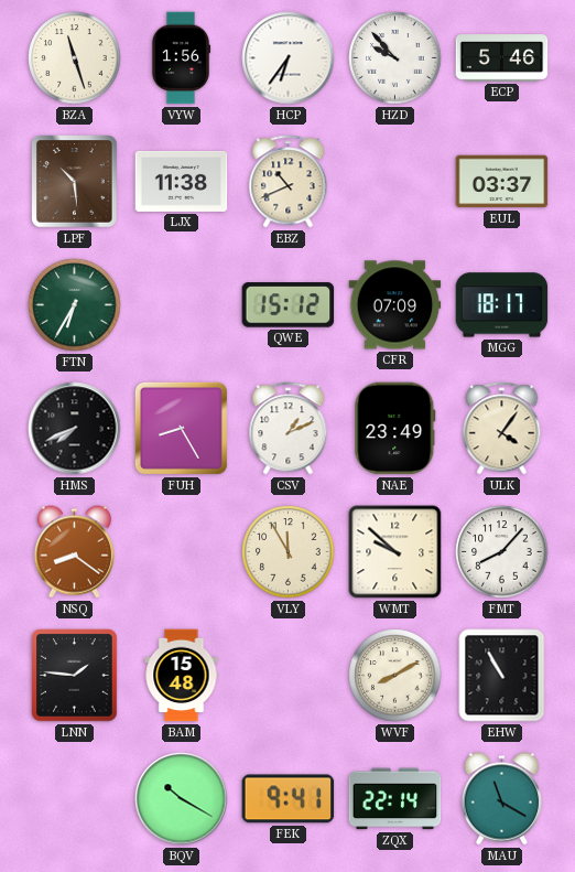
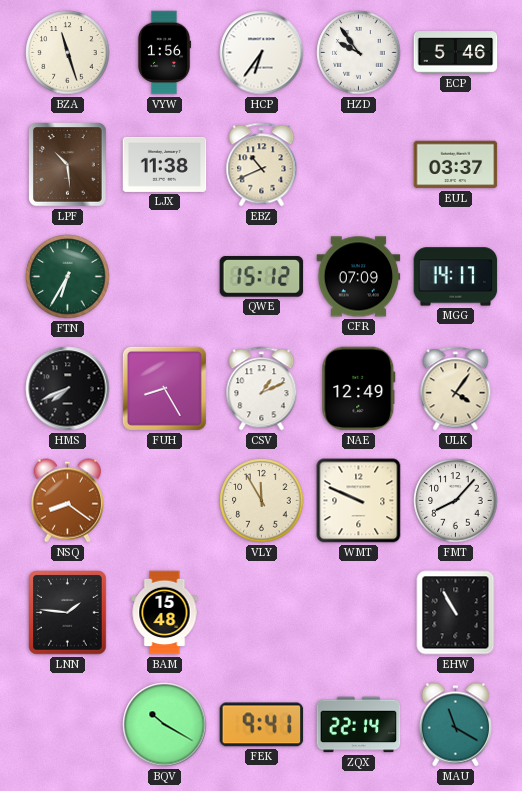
HZD: 9:53 -> 9:54 (359, 53)
MGG: 18:17 -> 14:17 (456, 277)
NAE: 23:49 -> 12:49 (359, 389)
WMT: 9:52 -> 9:49 (359, 501)
WVF: 8:10 -> none (395, 676)
